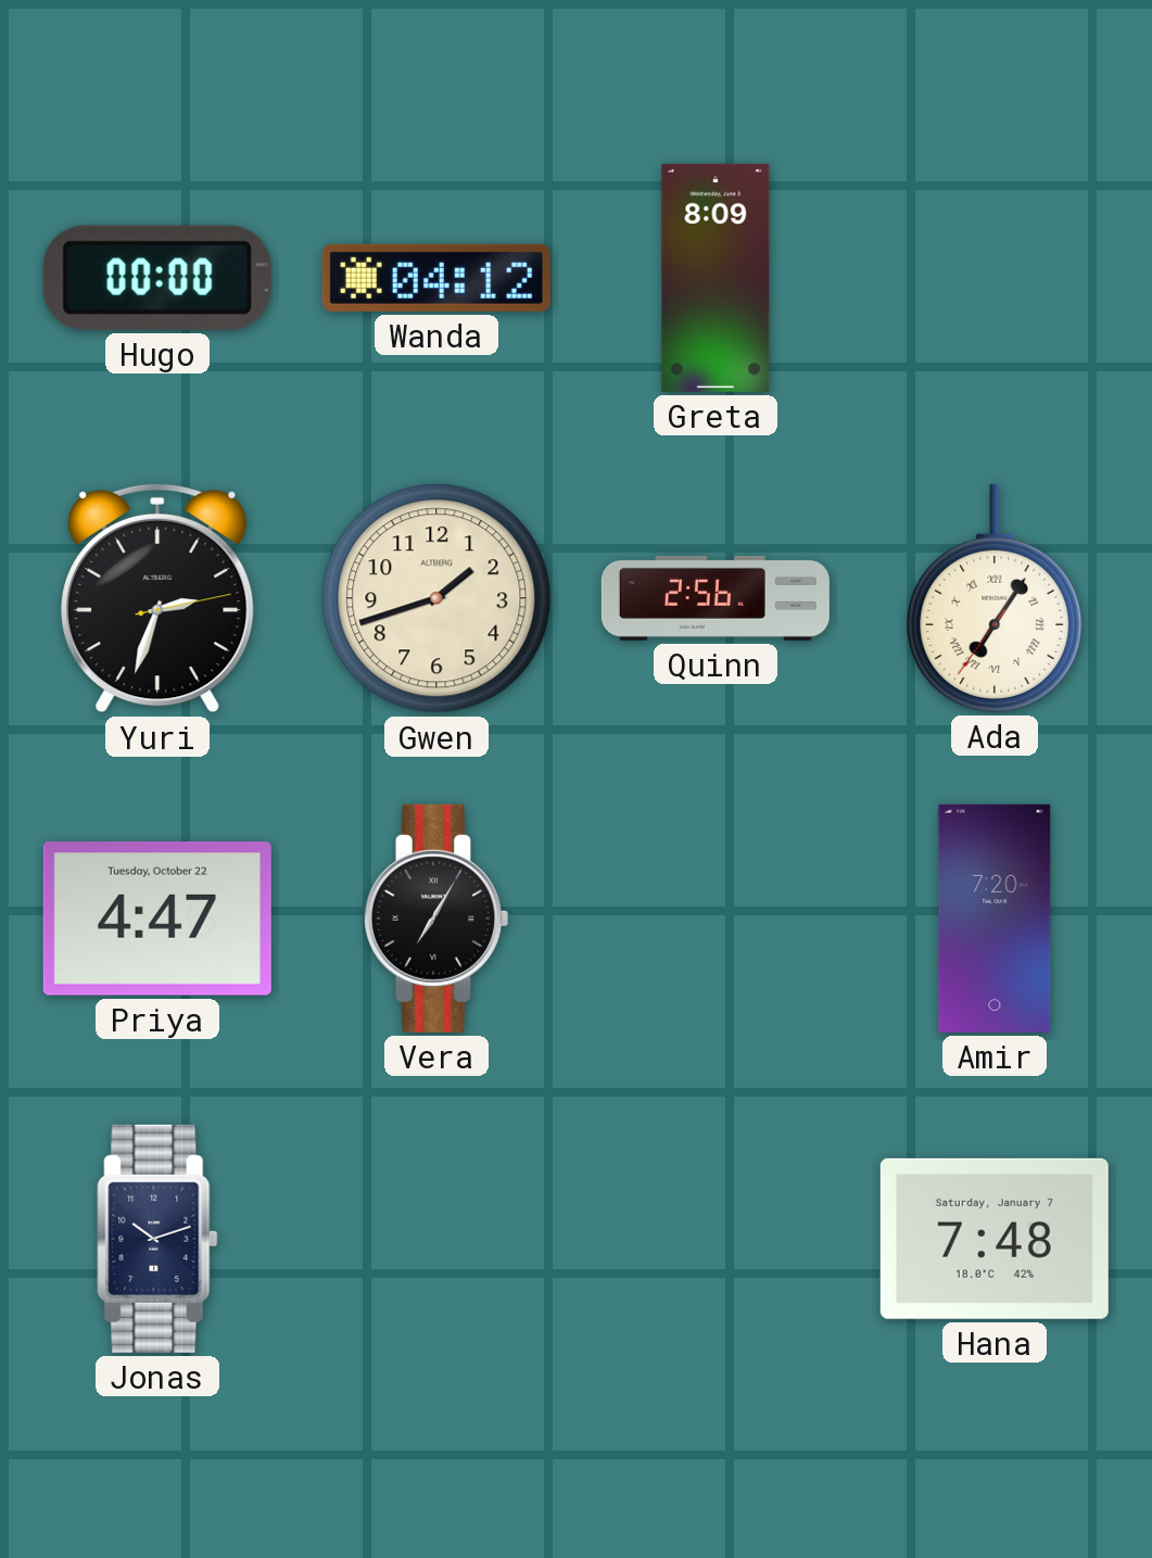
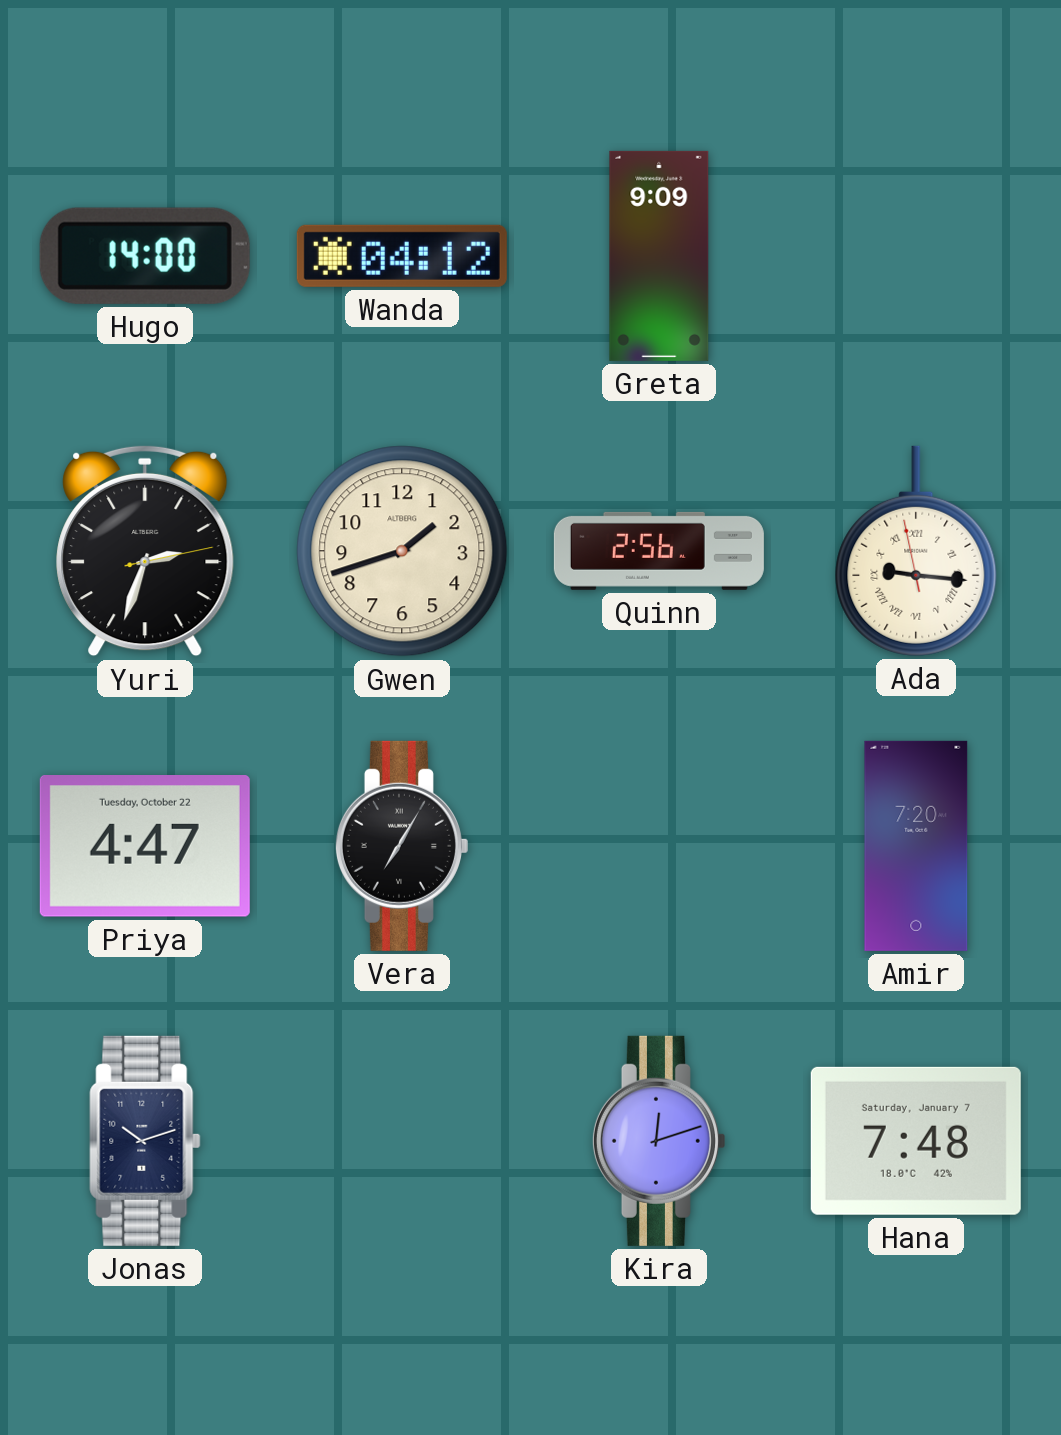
Hugo: 00:00 -> 14:00 (145, 256)
Greta: 8:09 -> 9:09 (659, 256)
Ada: 7:05 -> 9:15 (916, 551)
Kira: none -> 12:12 (658, 1141)
